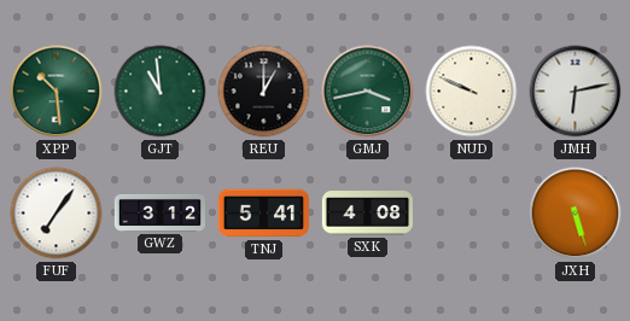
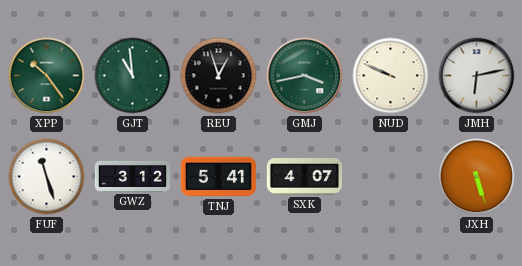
XPP: 10:29 -> 10:24 (47, 76)
REU: 1:00 -> 12:57 (219, 76)
FUF: 7:06 -> 11:27 (47, 177)
SXK: 4:08 -> 4:07 (304, 177)
